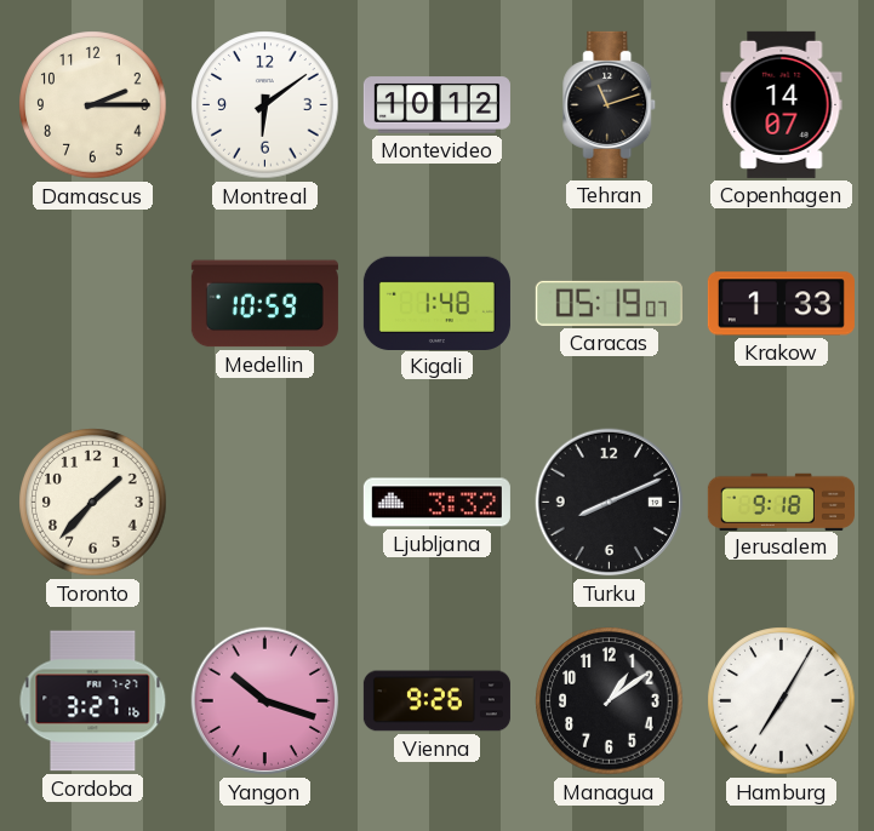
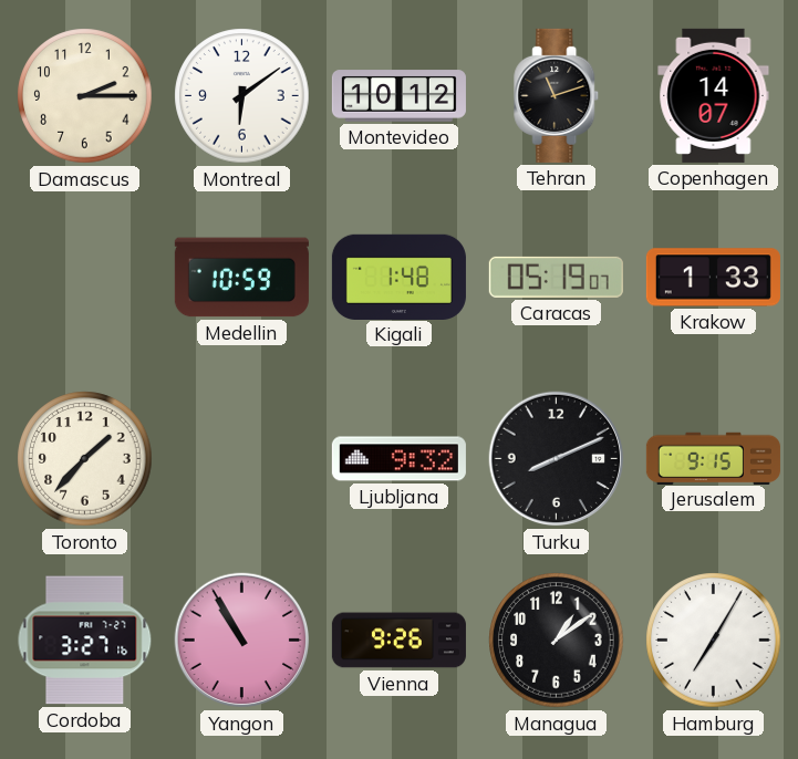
Ljubljana: 3:32 -> 9:32 (398, 459)
Jerusalem: 9:18 -> 9:15 (713, 458)
Yangon: 10:18 -> 10:55 (242, 641)
